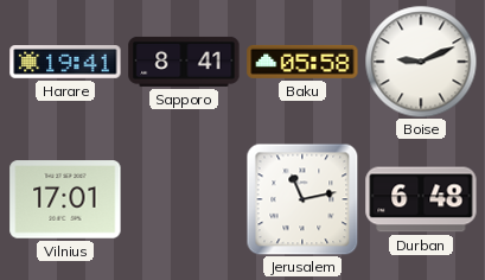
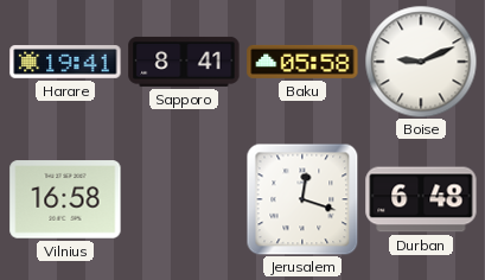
Vilnius: 17:01 -> 16:58 (65, 199)
Jerusalem: 11:13 -> 12:18 (302, 199)
